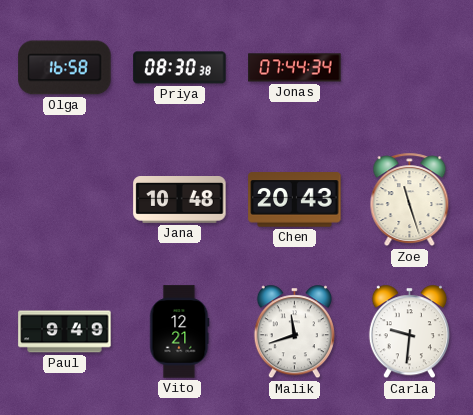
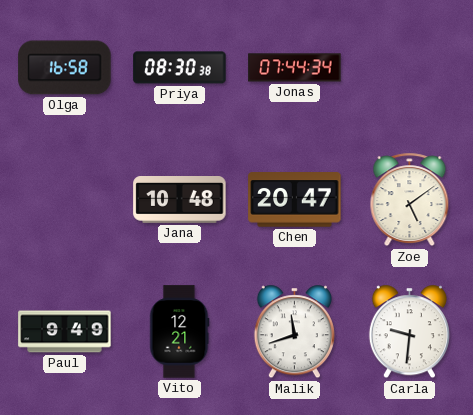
Chen: 20:43 -> 20:47 (295, 200)
Zoe: 11:27 -> 5:09 (410, 200)
